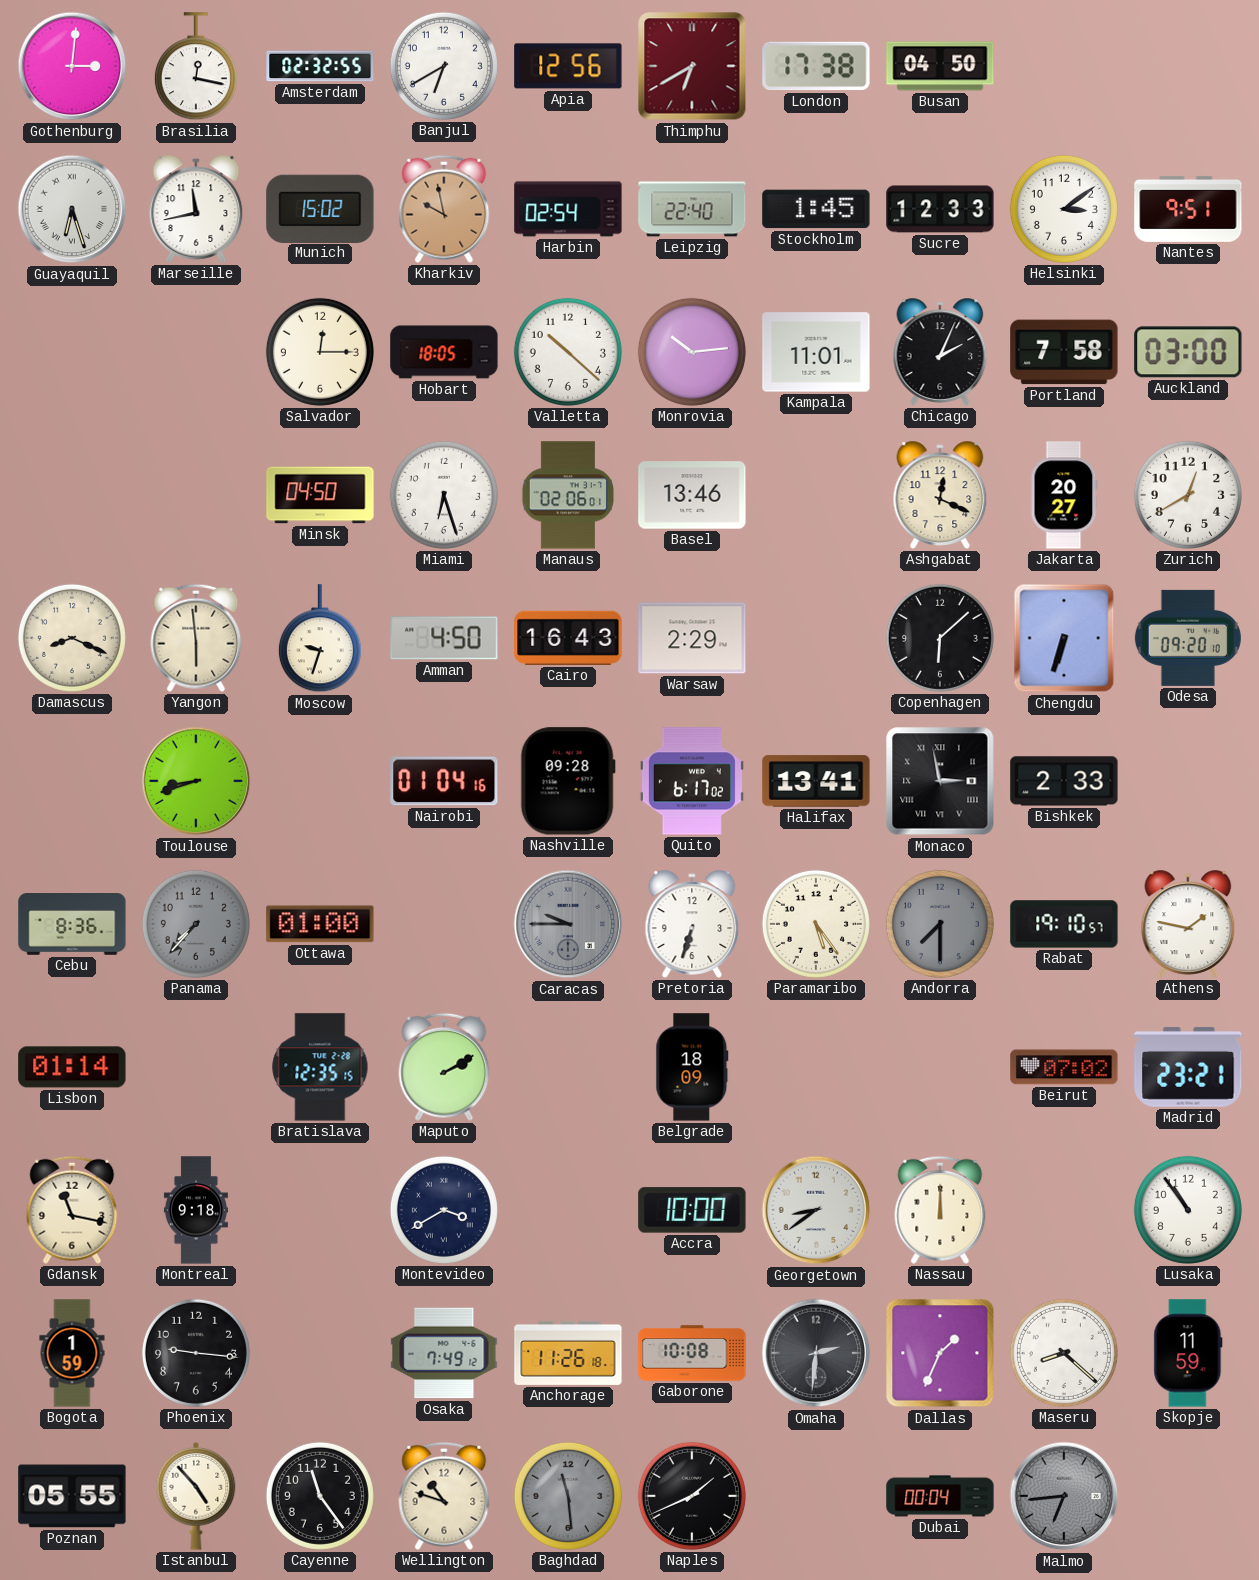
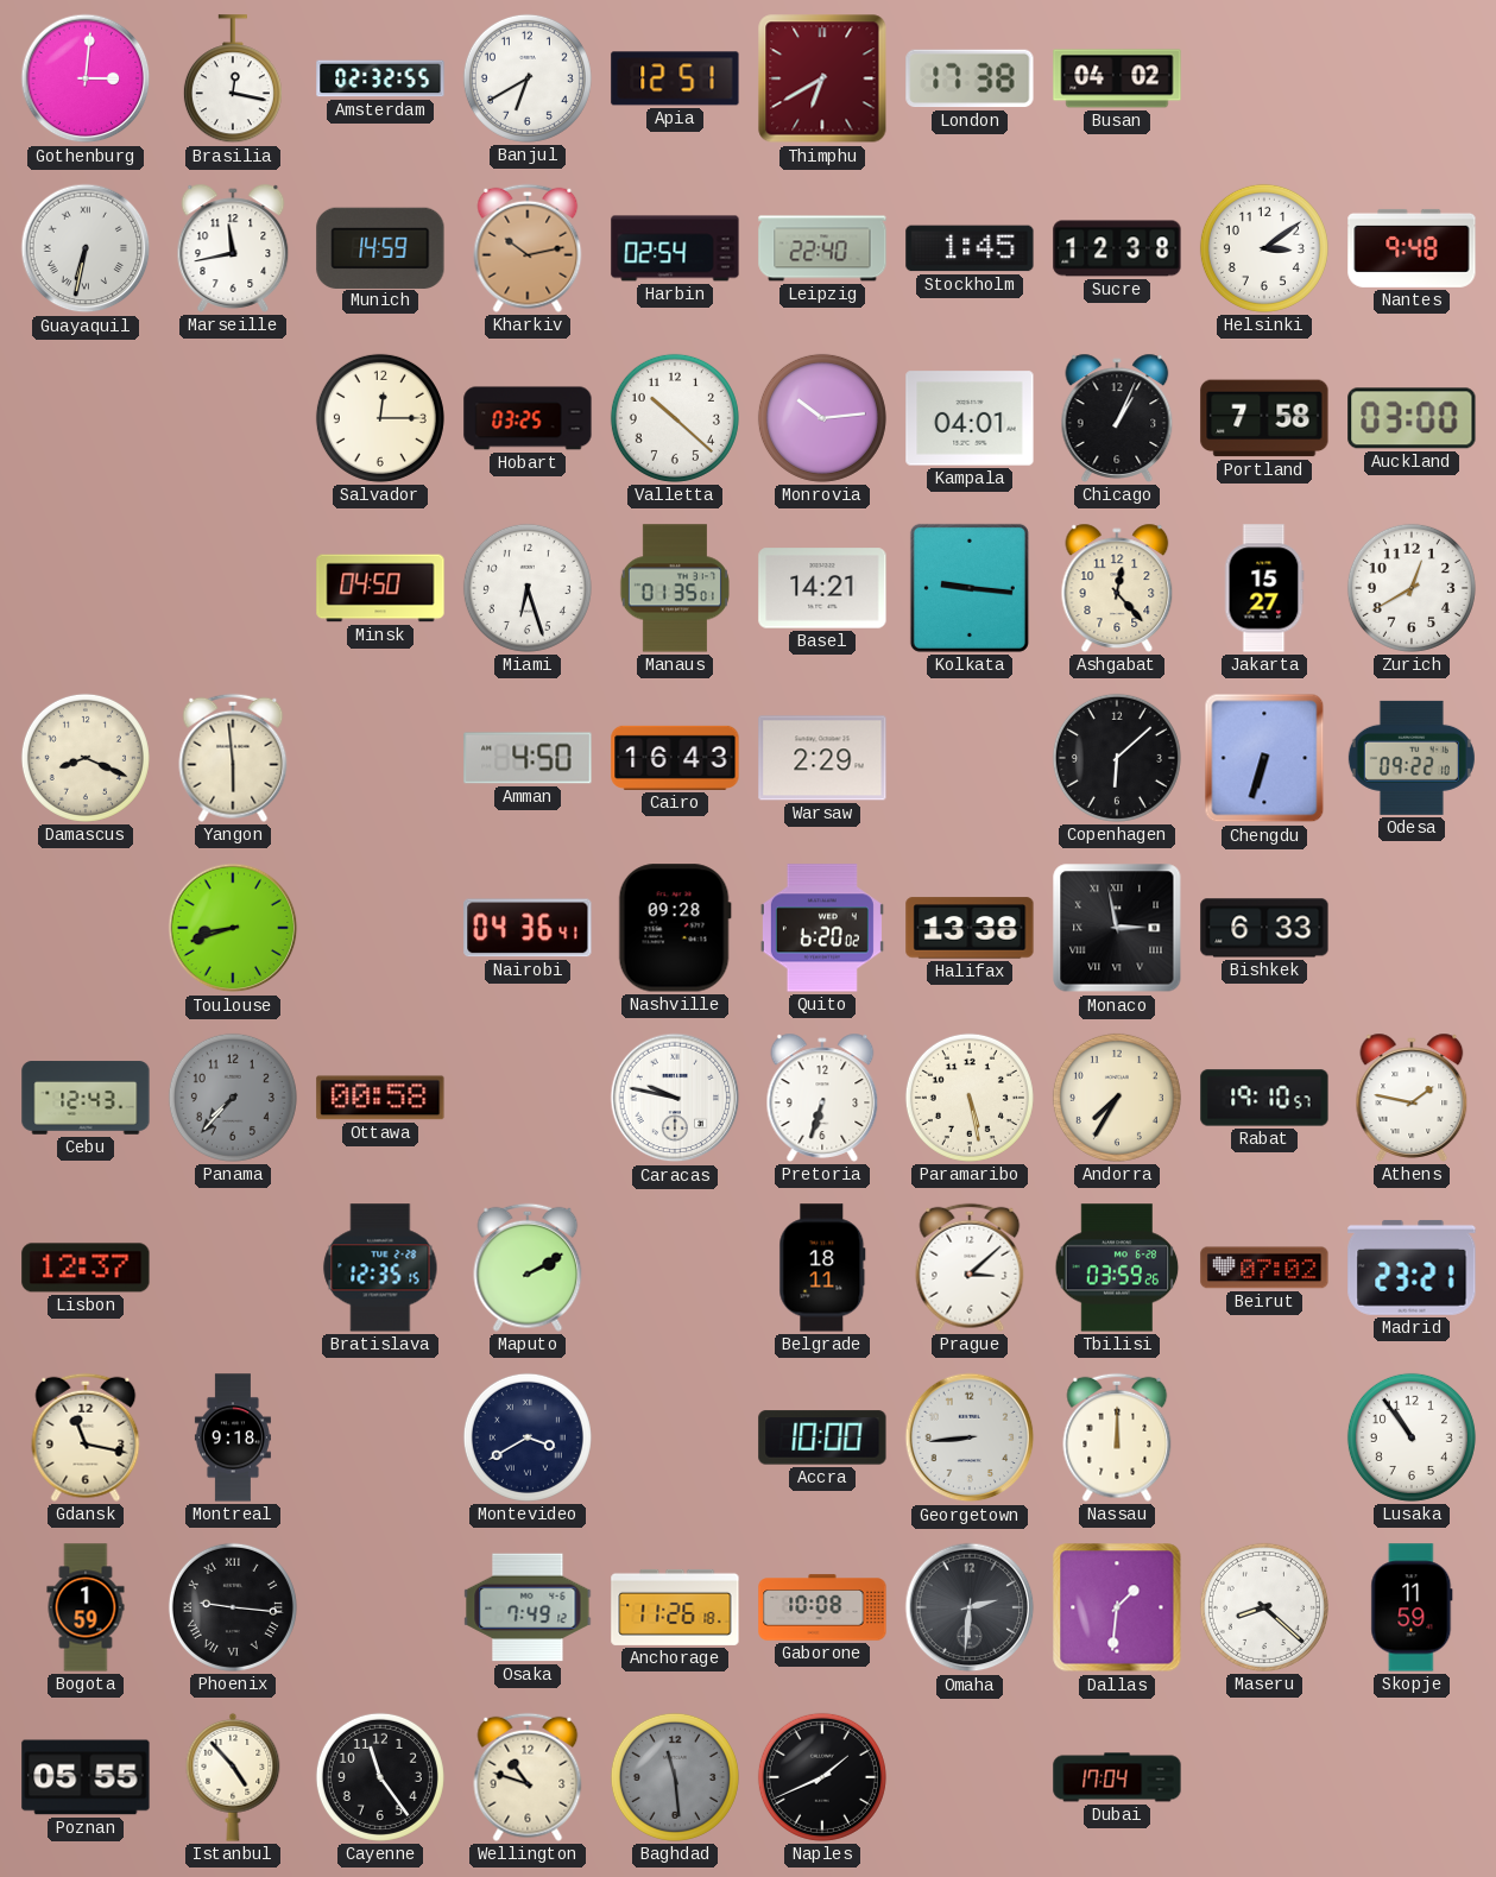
Apia: 12:56 -> 12:51 (675, 78)
Busan: 04:50 -> 04:02 (1117, 78)
Guayaquil: 6:27 -> 6:32 (86, 248)
Munich: 15:02 -> 14:59 (380, 247)
Kharkiv: 9:58 -> 10:13 (528, 248)
Sucre: 12:33 -> 12:38 (1117, 248)
Nantes: 9:51 -> 9:48 (1412, 248)
Hobart: 18:05 -> 03:25 (528, 418)
Kampala: 11:01 -> 04:01 (970, 418)
Chicago: 2:04 -> 1:04 (1117, 418)
Manaus: 02:06 -> 01:35 (675, 588)
Basel: 13:46 -> 14:21 (822, 588)
Kolkata: none -> 9:16 (970, 588)
Ashgabat: 12:19 -> 12:23 (1117, 588)
Jakarta: 20:27 -> 15:27 (1264, 588)
Moscow: 9:33 -> none (320, 639)
Odesa: 09:20 -> 09:22 (1412, 758)
Nairobi: 01:04 -> 04:36 (528, 928)
Quito: 6:17 -> 6:20 (822, 928)
Halifax: 13:41 -> 13:38 (970, 928)
Bishkek: 2:33 -> 6:33 (1264, 928)
Cebu: 8:36 -> 12:43 (86, 1098)
Ottawa: 01:00 -> 00:58 (380, 1098)
Caracas: 9:45 -> 9:47 (675, 1098)
Caracas dial: grey -> white (675, 1098)
Paramaribo: 5:24 -> 5:28 (970, 1098)
Andorra: 7:30 -> 7:35 (1117, 1098)
Andorra dial: grey -> cream (1117, 1098)
Lisbon: 01:14 -> 12:37 (86, 1268)
Belgrade: 18:09 -> 18:11 (822, 1268)
Prague: none -> 3:08 (970, 1268)
Tbilisi: none -> 03:59 (1117, 1268)
Georgetown: 8:39 -> 8:44 (970, 1437)
Phoenix numerals: Arabic -> Roman (233, 1607)
Dallas: 1:34 -> 1:31 (1117, 1607)
Dubai: 00:04 -> 17:04 (1117, 1777)
Malmo: 6:44 -> none (1064, 1496)
